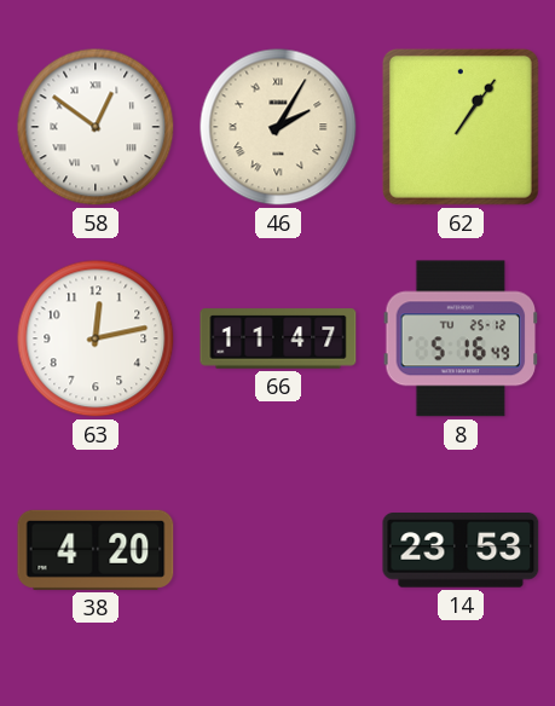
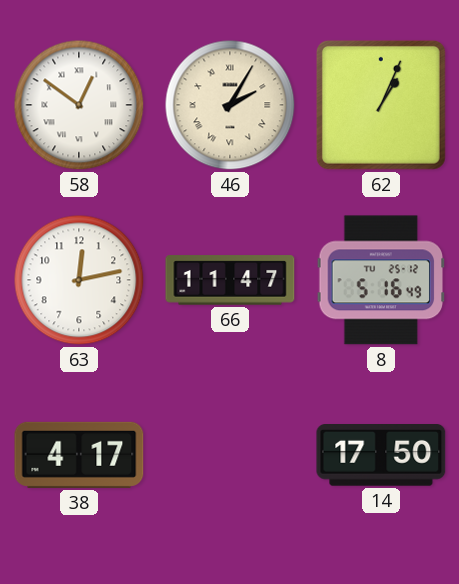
62: 1:06 -> 1:04 (381, 105)
38: 4:20 -> 4:17 (79, 455)
14: 23:53 -> 17:50 (381, 455)
